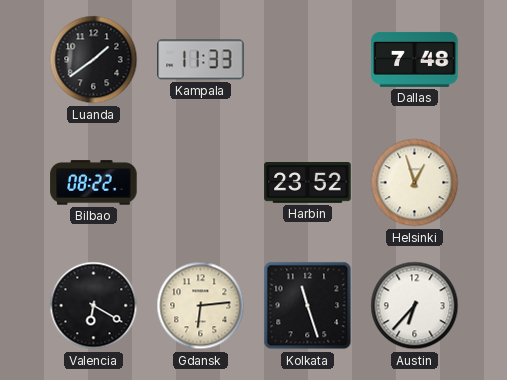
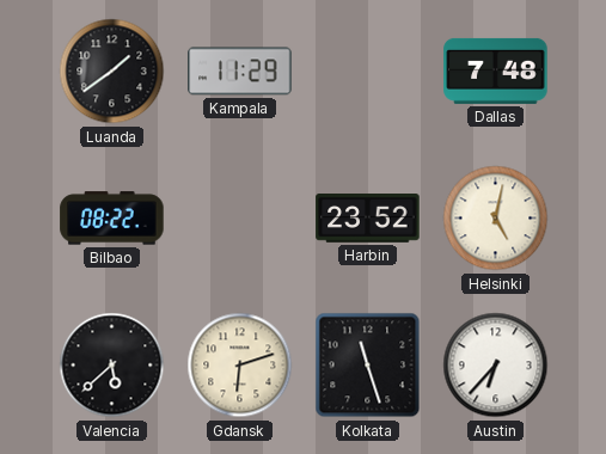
Kampala: 11:33 -> 11:29 (240, 72)
Helsinki: 12:57 -> 5:02 (496, 219)
Valencia: 6:20 -> 5:38 (112, 366)
Gdansk: 6:14 -> 6:12 (240, 366)
